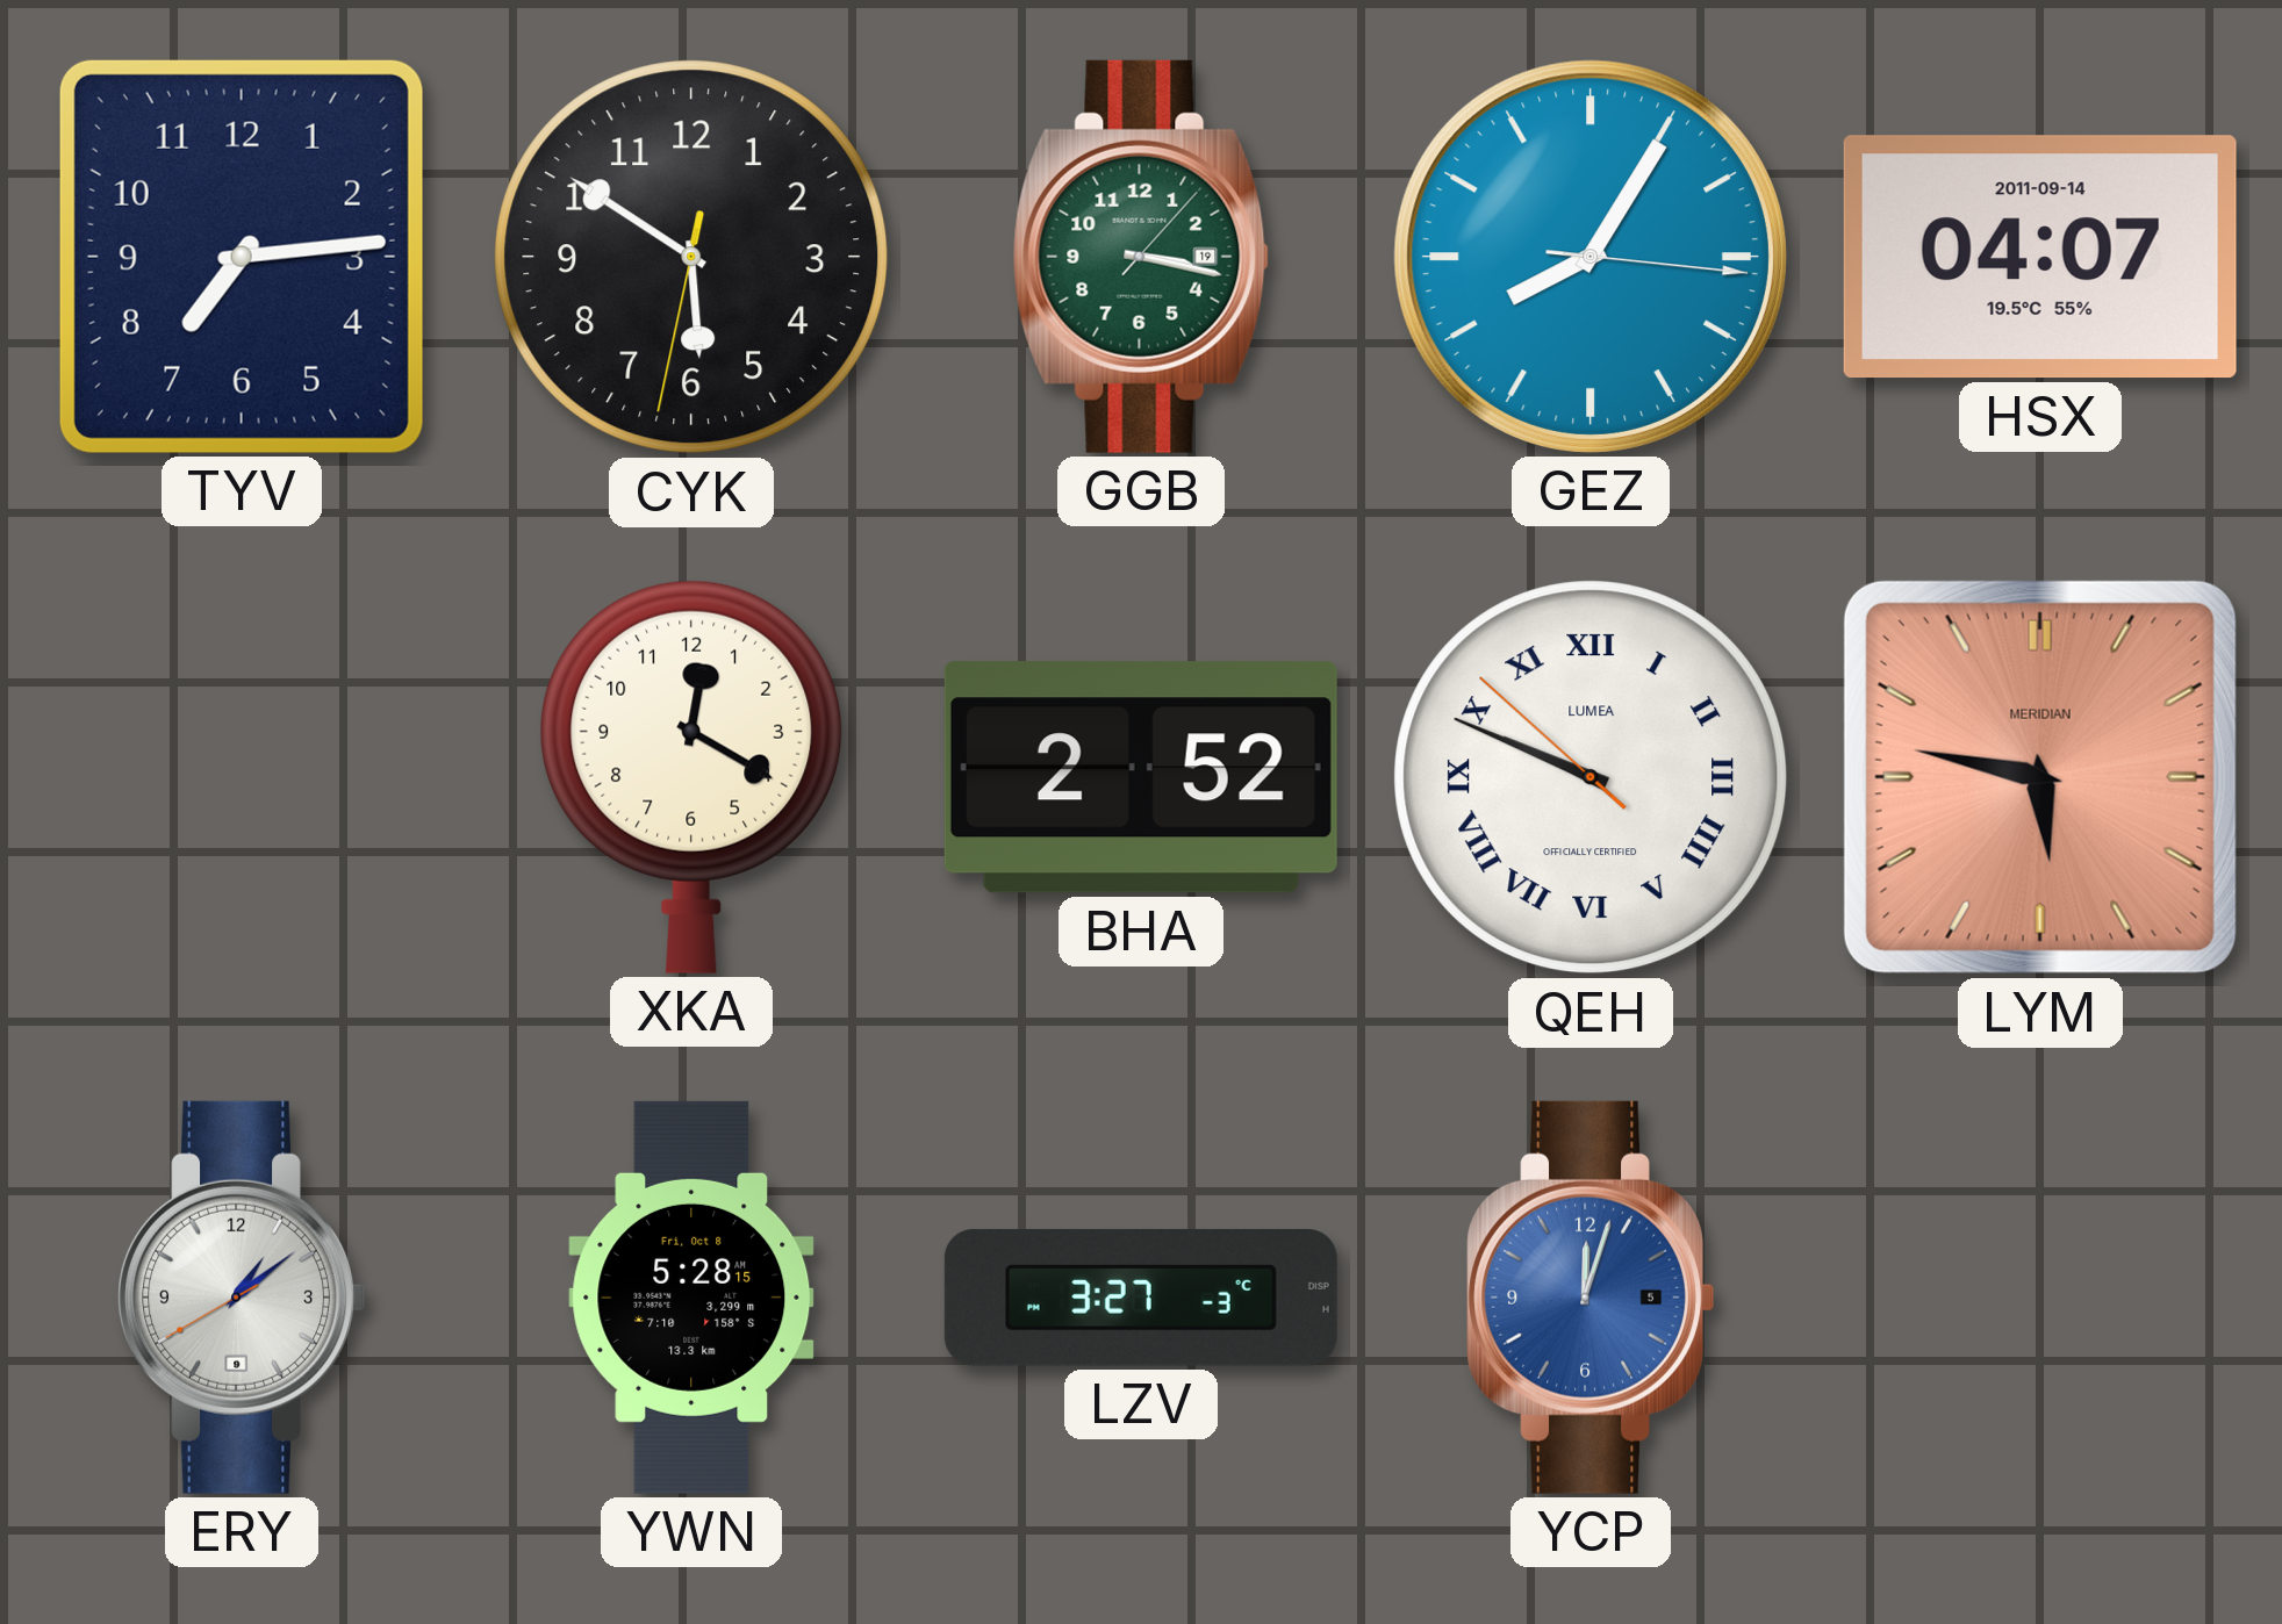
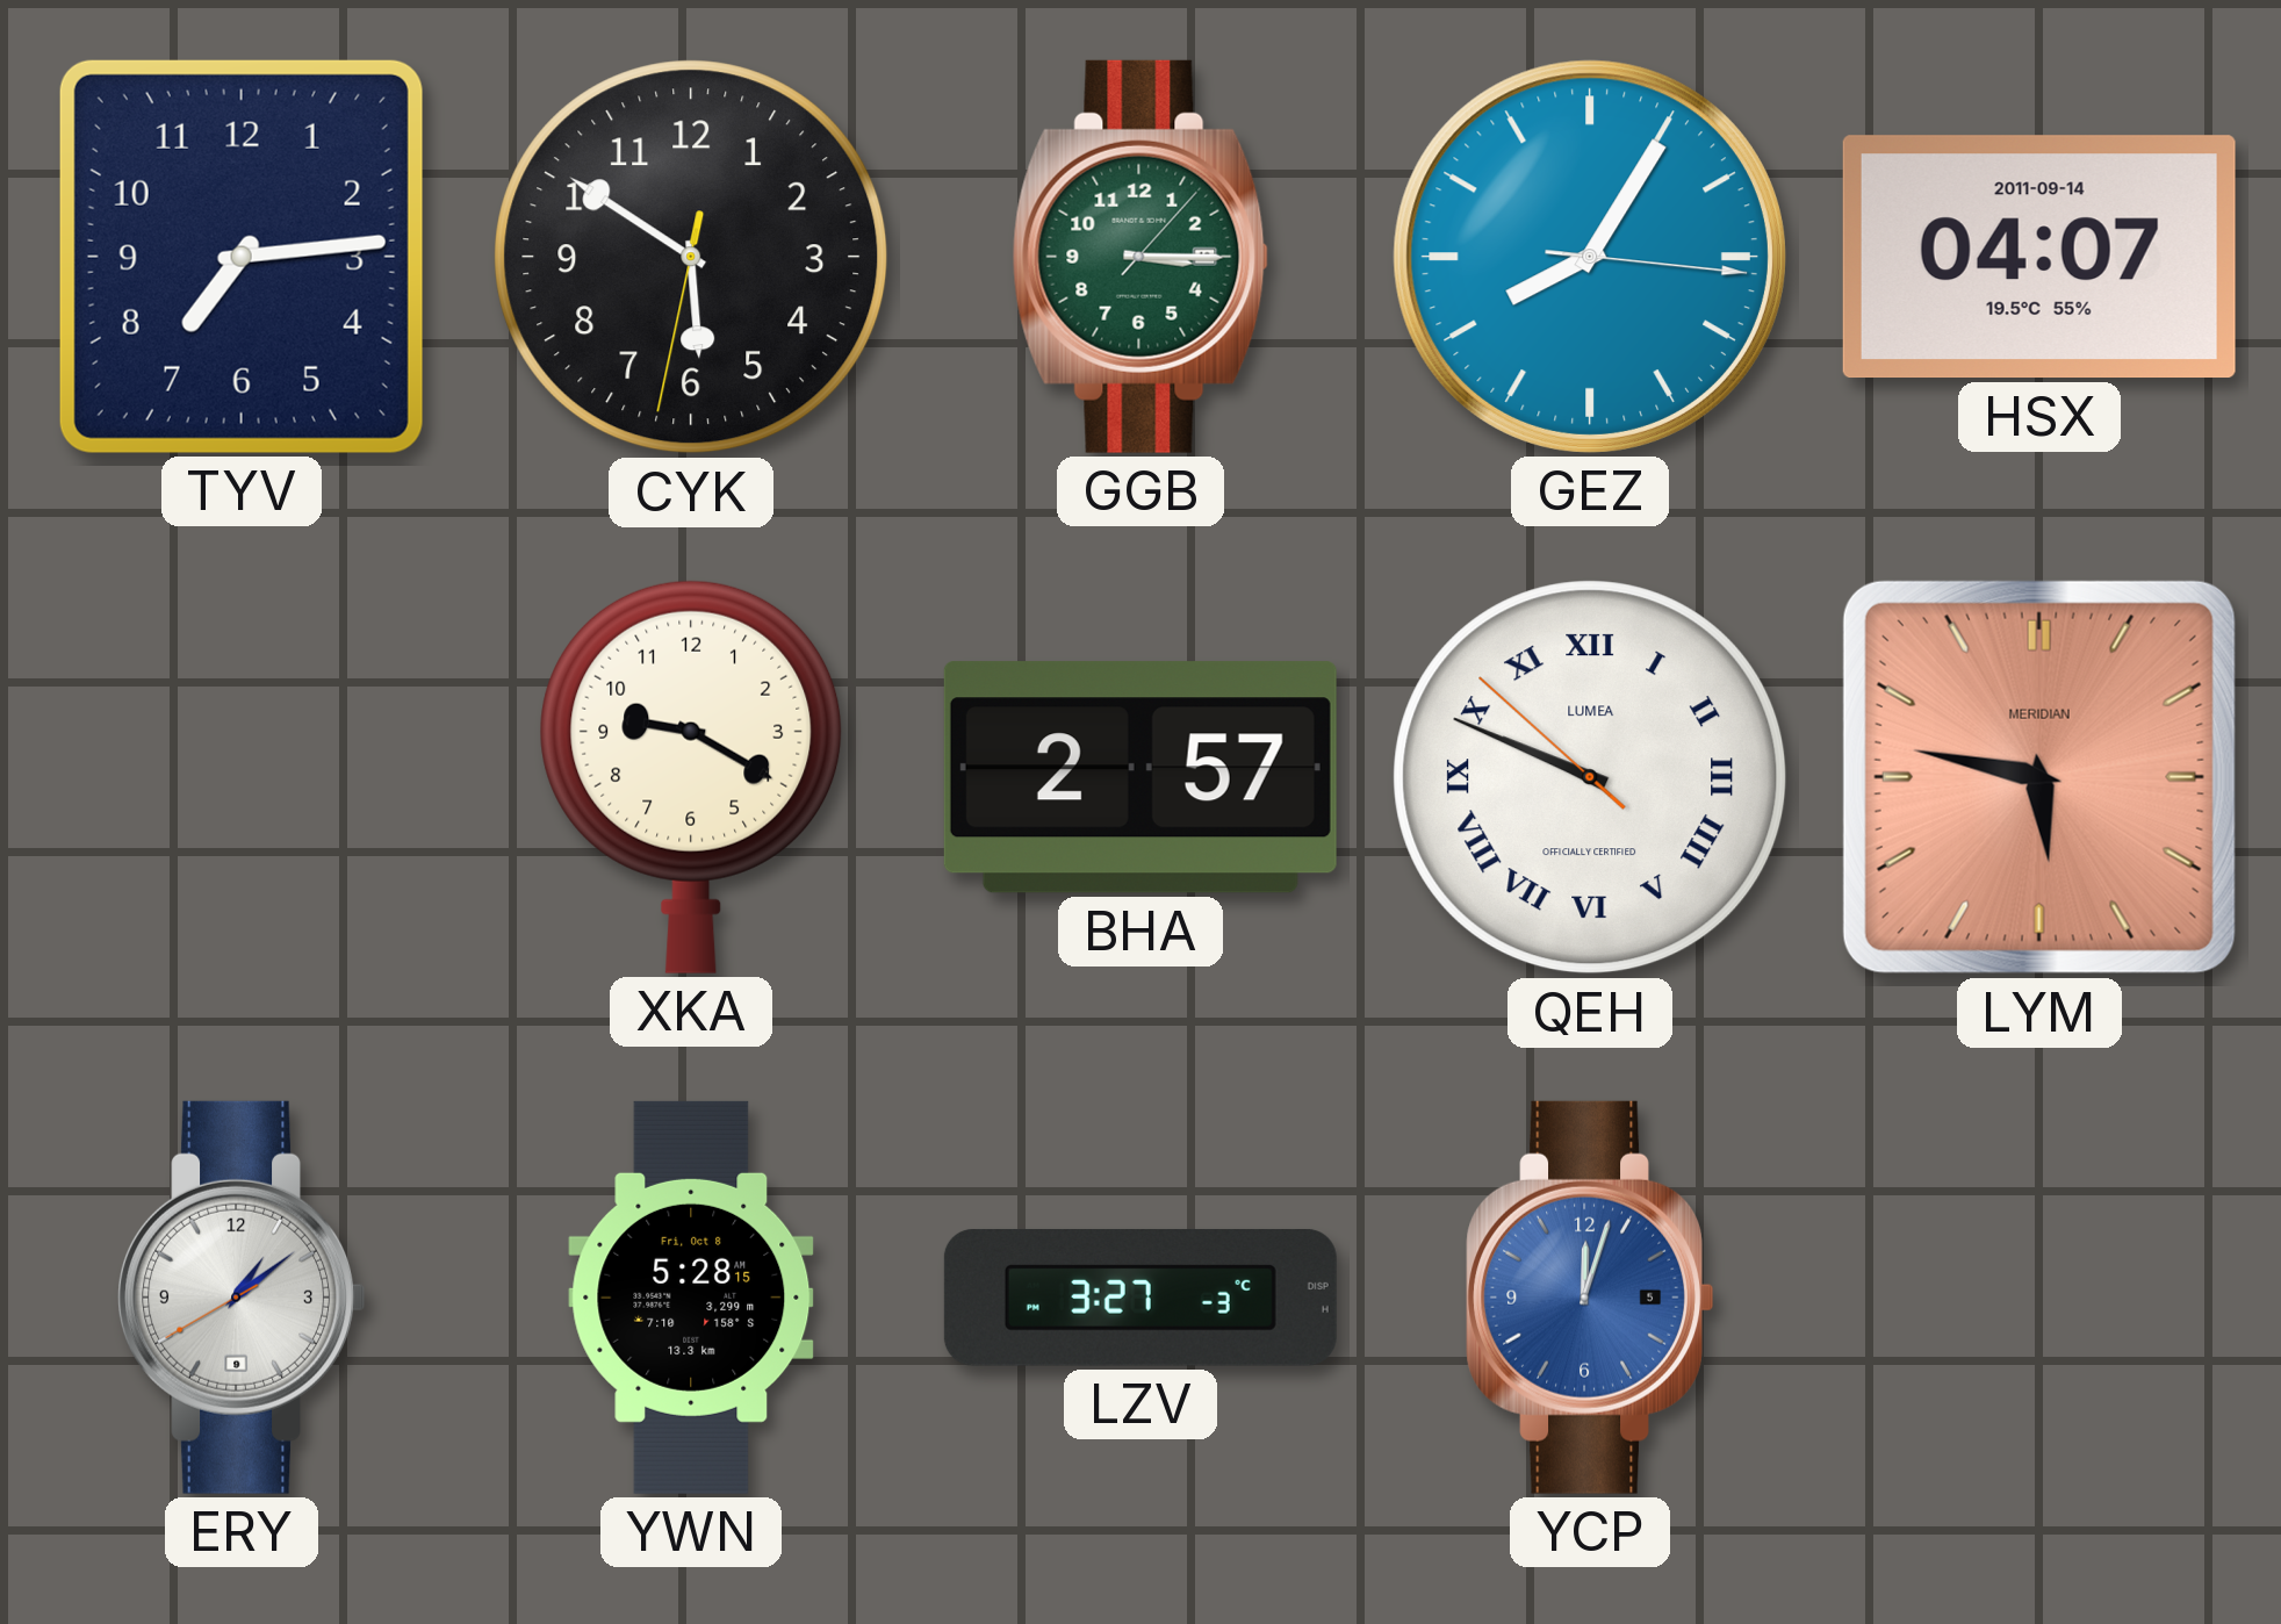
GGB: 3:17 -> 3:15 (1140, 257)
XKA: 12:20 -> 9:20 (691, 777)
BHA: 2:52 -> 2:57 (1140, 777)
